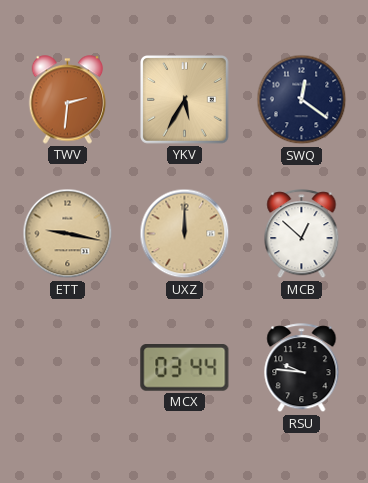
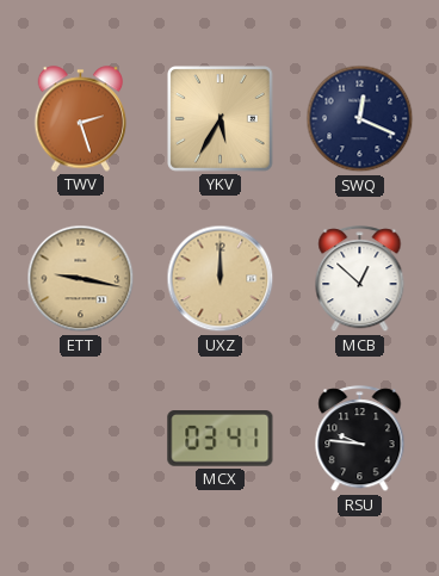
TWV: 2:31 -> 2:27 (81, 119)
SWQ: 12:21 -> 12:19 (360, 119)
MCX: 03:44 -> 03:41 (221, 439)
